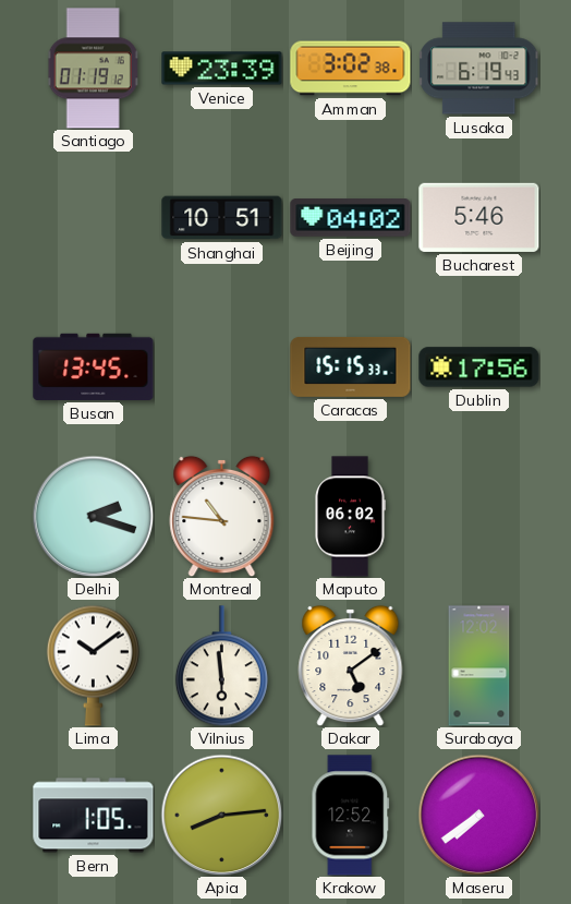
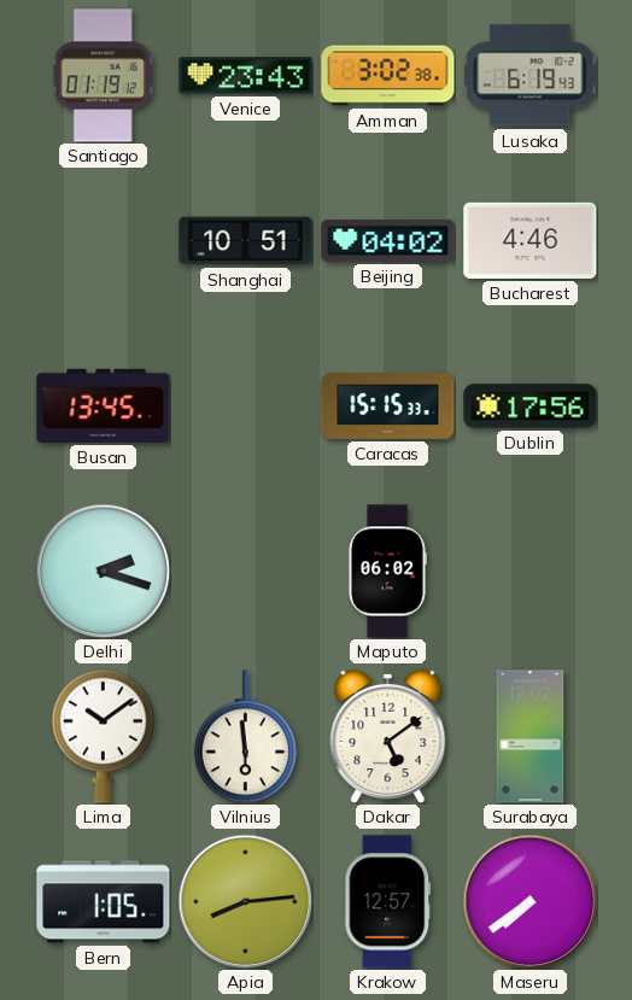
Venice: 23:39 -> 23:43 (246, 76)
Bucharest: 5:46 -> 4:46 (531, 240)
Montreal: 10:46 -> none (222, 516)
Krakow: 12:52 -> 12:57 (388, 902)
